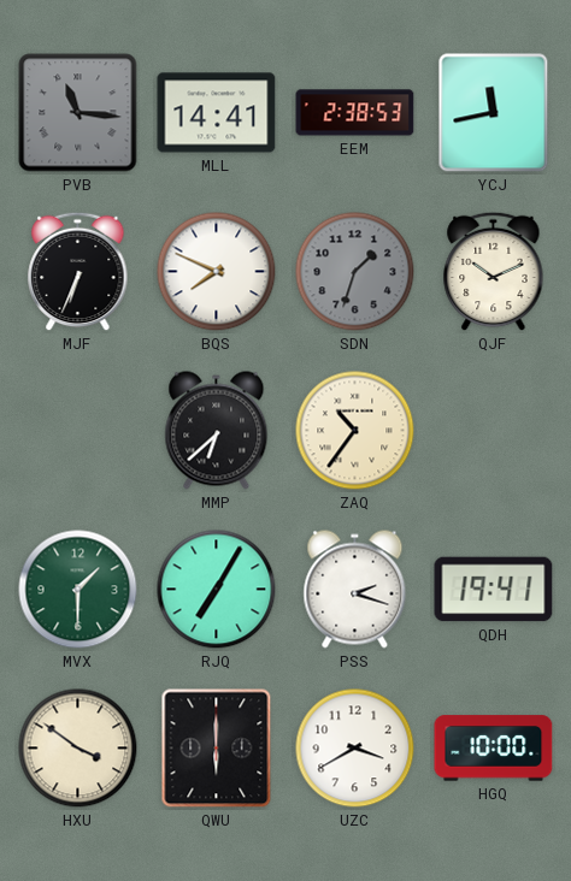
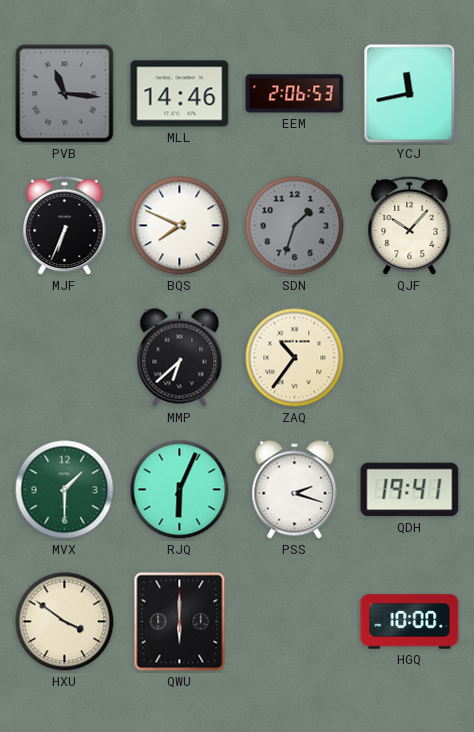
MLL: 14:41 -> 14:46 (180, 94)
EEM: 2:38 -> 2:06 (295, 94)
QJF: 10:11 -> 10:07 (410, 226)
RJQ: 7:05 -> 6:04 (180, 490)
UZC: 3:40 -> none (355, 749)
